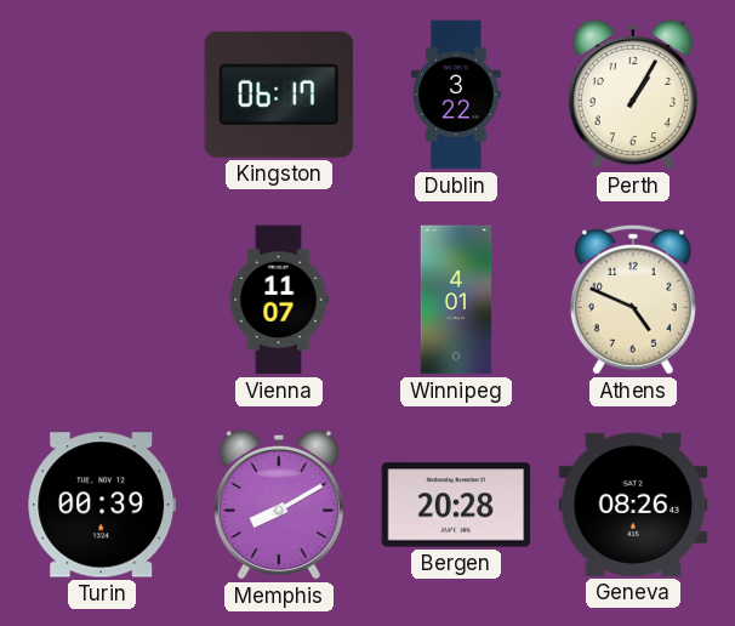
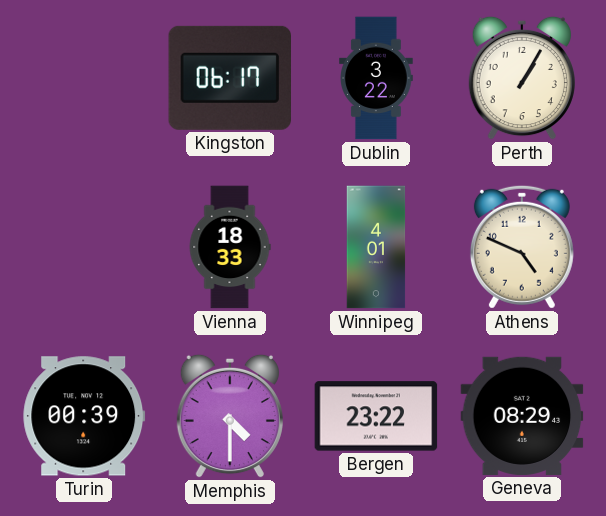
Vienna: 11:07 -> 18:33 (230, 247)
Memphis: 8:10 -> 4:30 (230, 416)
Bergen: 20:28 -> 23:22 (376, 416)
Geneva: 08:26 -> 08:29 (522, 416)
